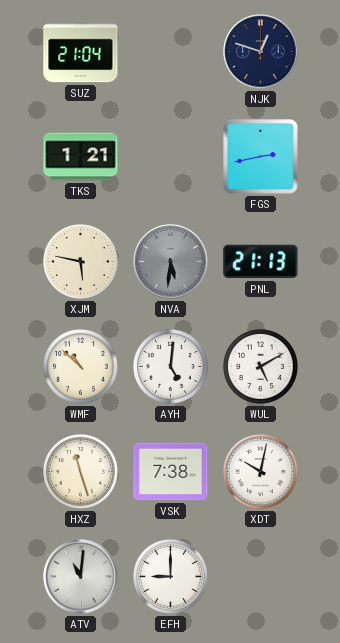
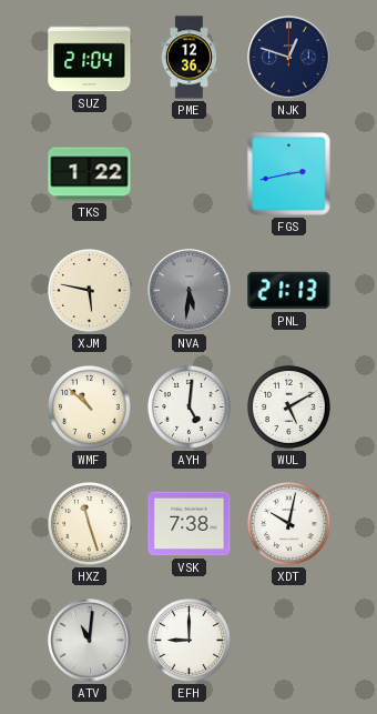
PME: none -> 12:36 (188, 58)
TKS: 1:21 -> 1:22 (90, 174)
